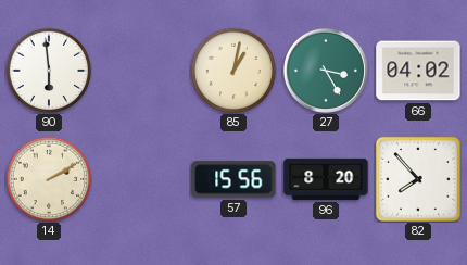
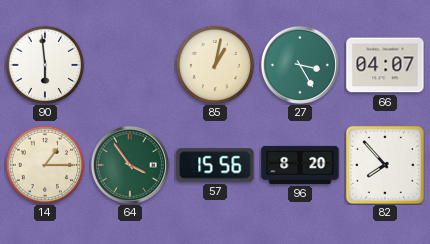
66: 04:02 -> 04:07 (385, 65)
14: 2:10 -> 1:15 (45, 165)
64: none -> 3:54 (130, 165)
